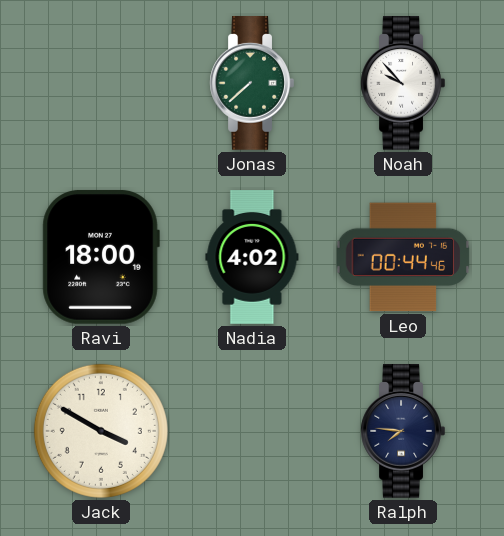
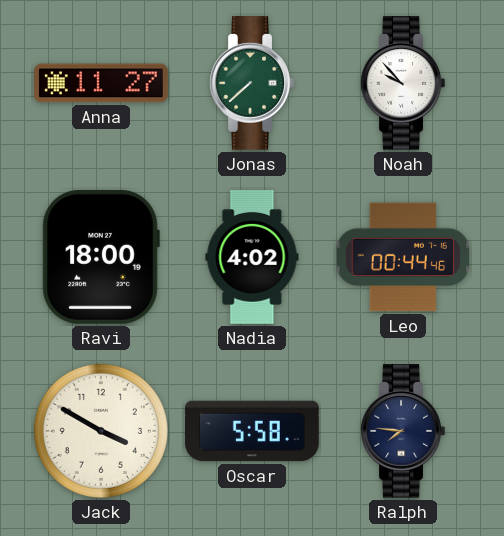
Anna: none -> 11:27 (102, 83)
Oscar: none -> 5:58 (252, 431)
